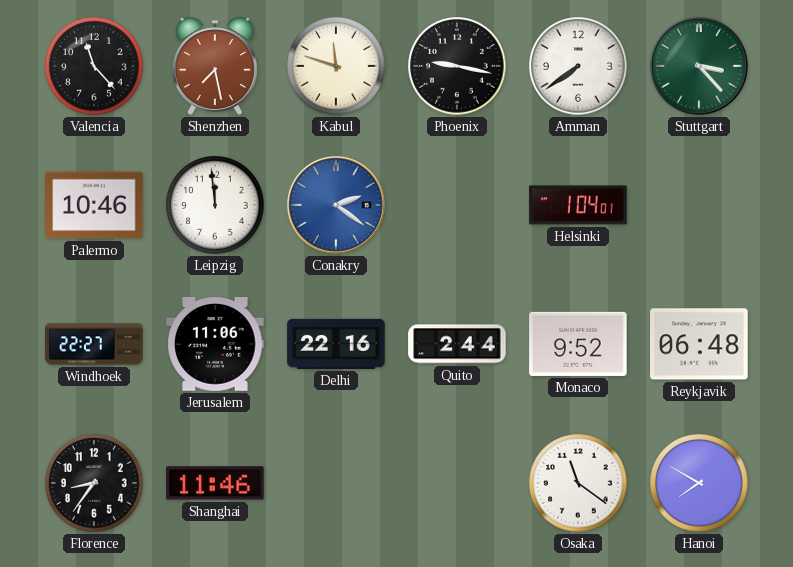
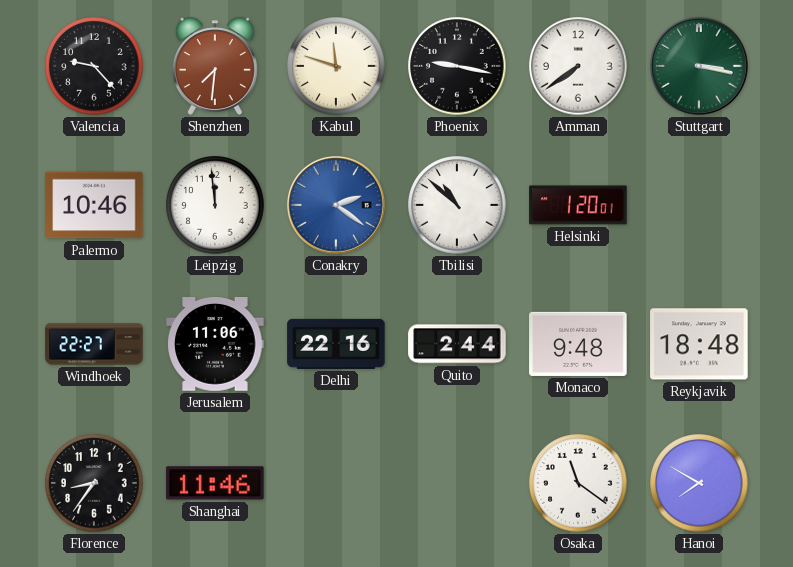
Valencia: 11:23 -> 9:23 (94, 66)
Shenzhen: 7:28 -> 7:31 (215, 66)
Stuttgart: 3:23 -> 3:17 (699, 66)
Tbilisi: none -> 10:52 (457, 205)
Helsinki: 1:04 -> 1:20 (578, 205)
Monaco: 9:52 -> 9:48 (578, 344)
Reykjavik: 06:48 -> 18:48 (699, 344)
